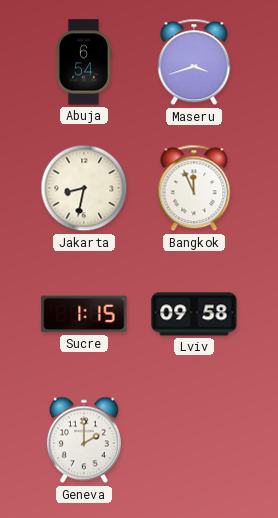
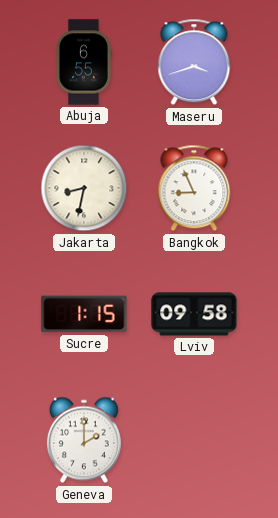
Abuja: 6:54 -> 6:55 (84, 62)
Bangkok: 11:56 -> 8:56 (194, 188)
